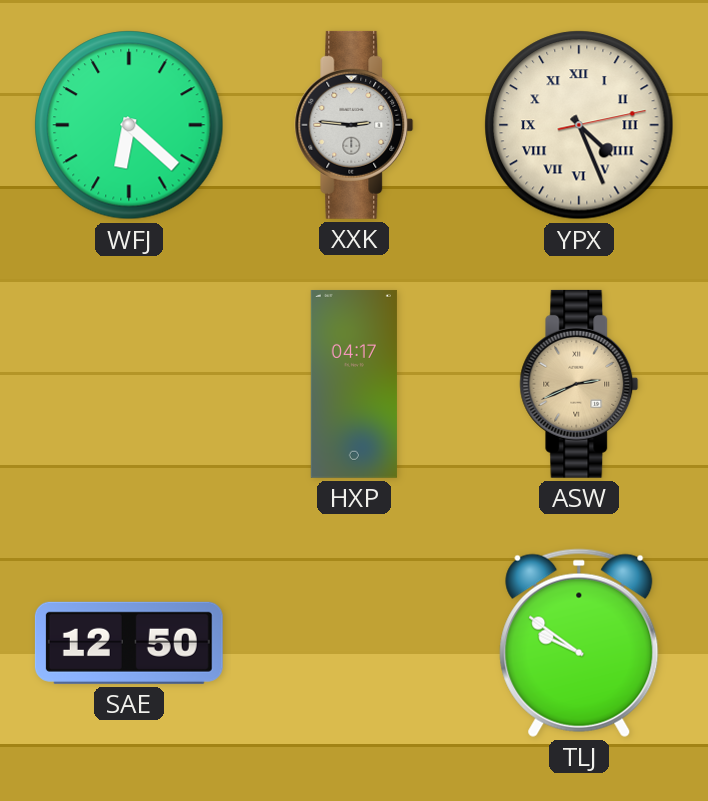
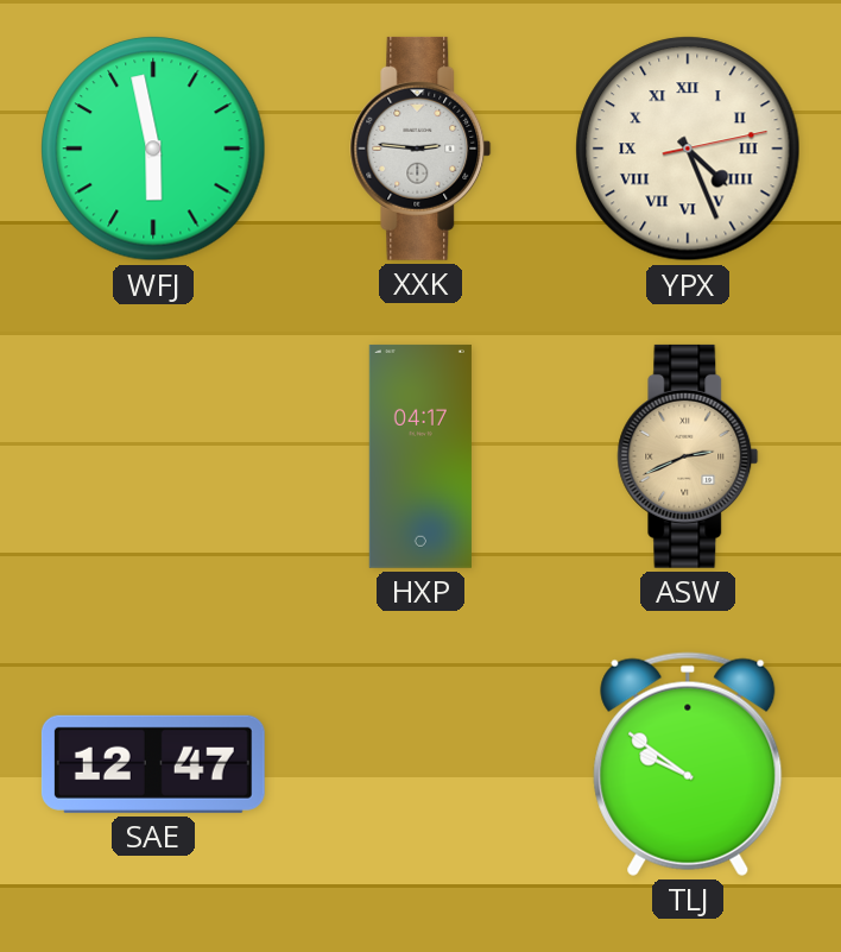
WFJ: 6:22 -> 5:58 (153, 149)
SAE: 12:50 -> 12:47 (153, 764)
